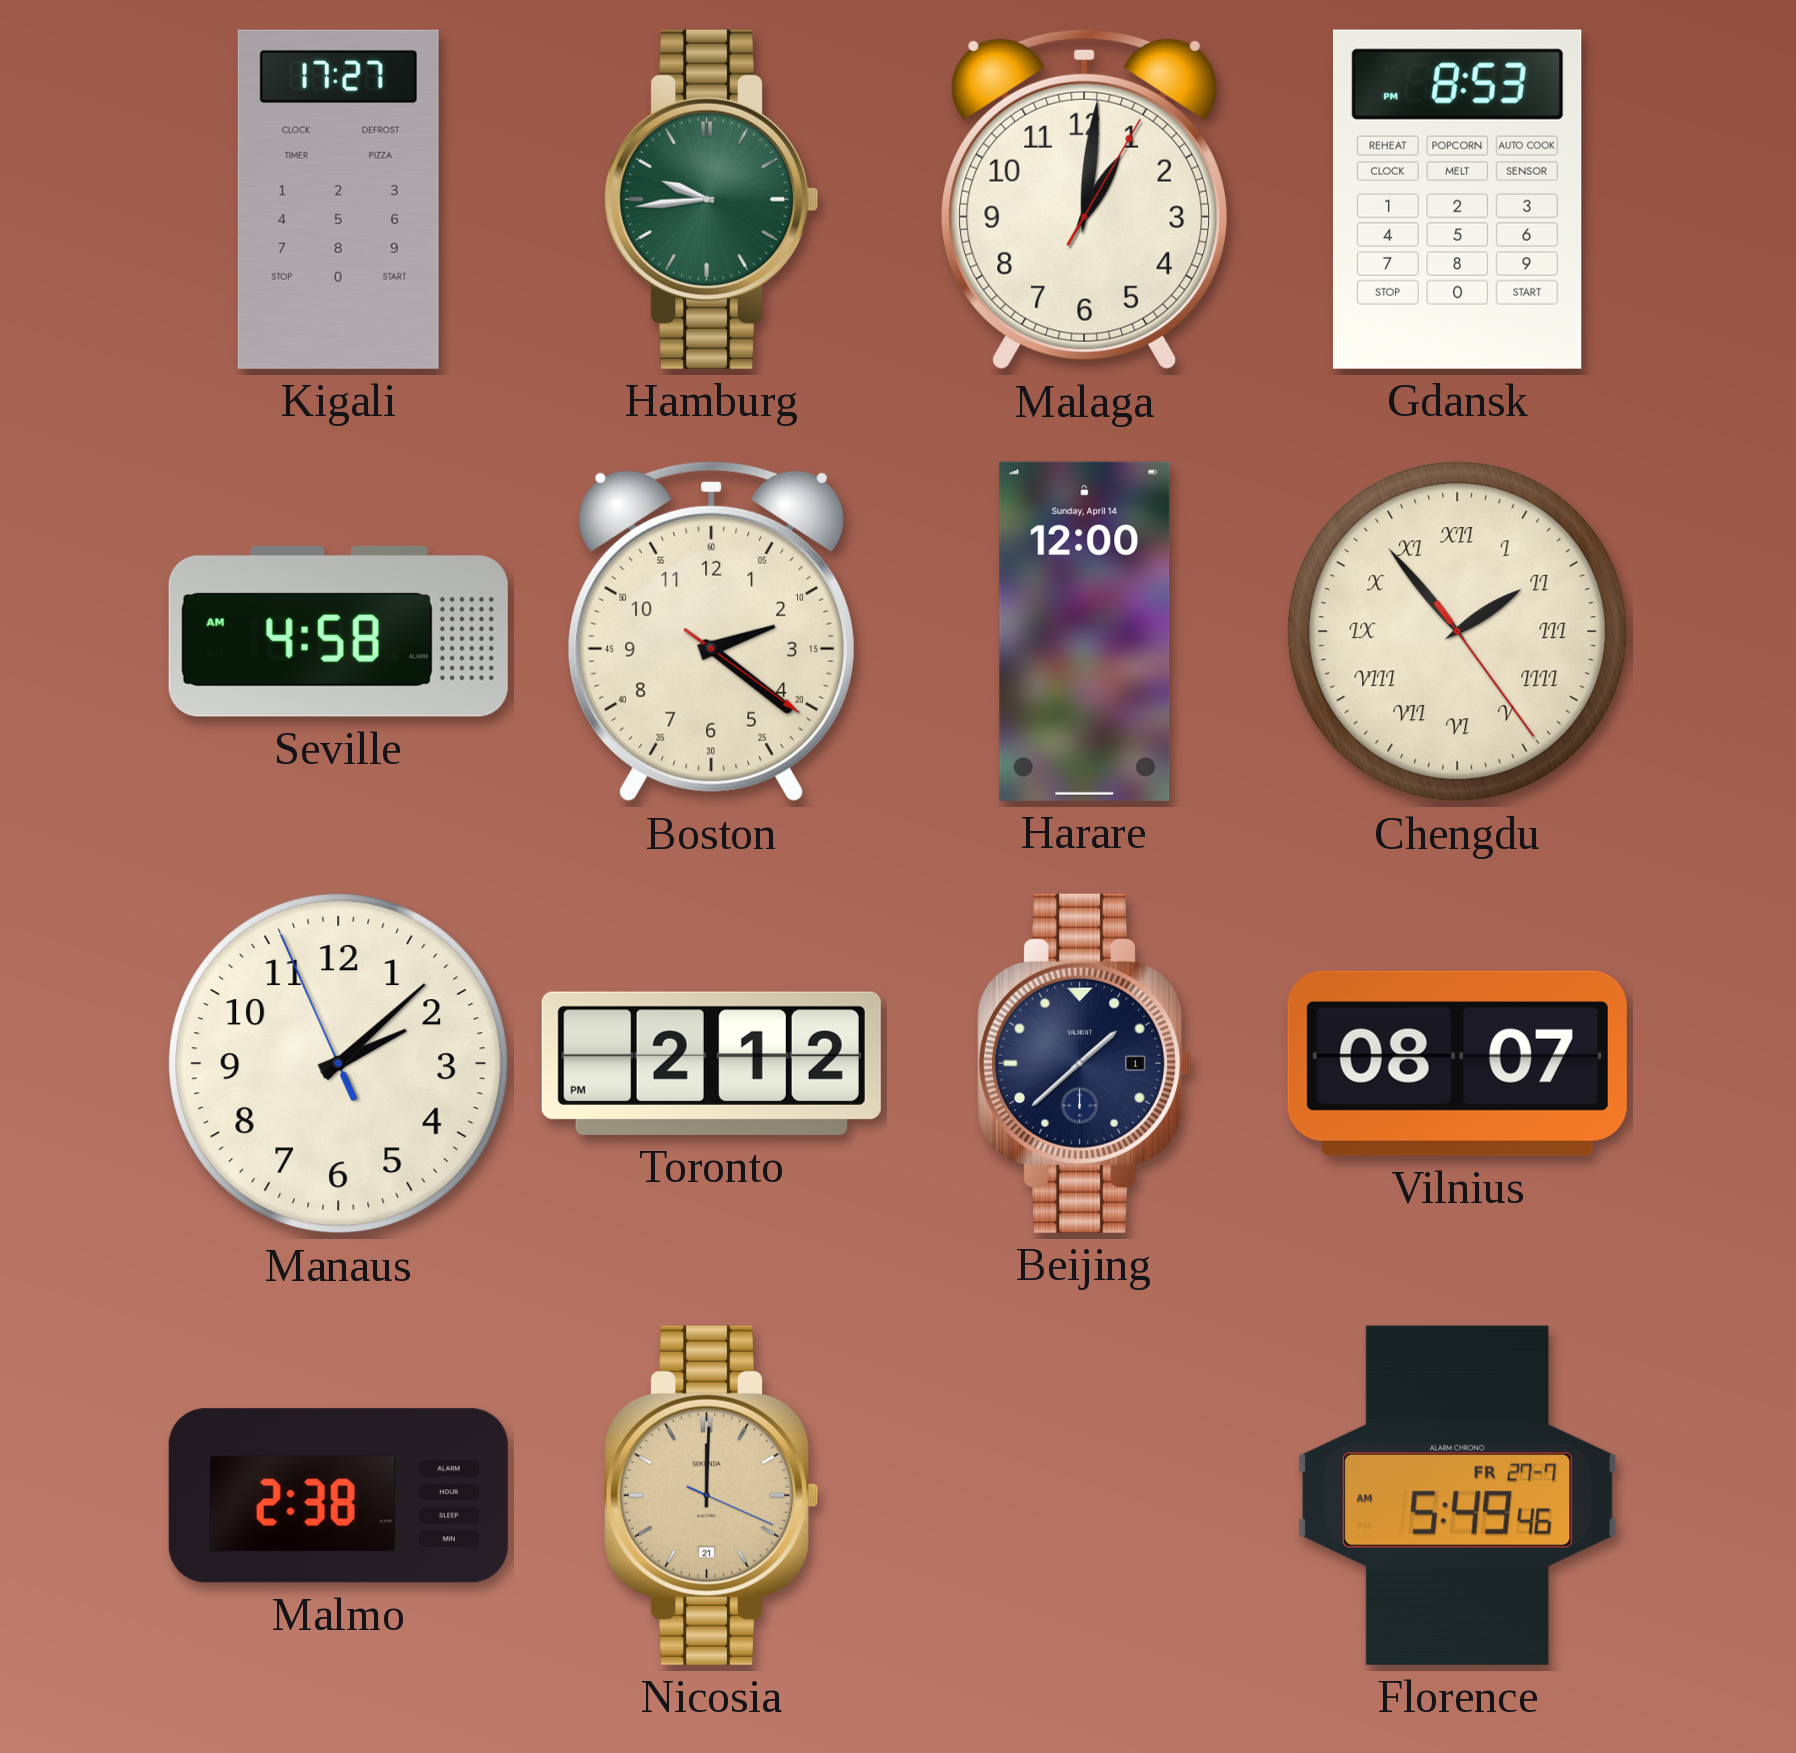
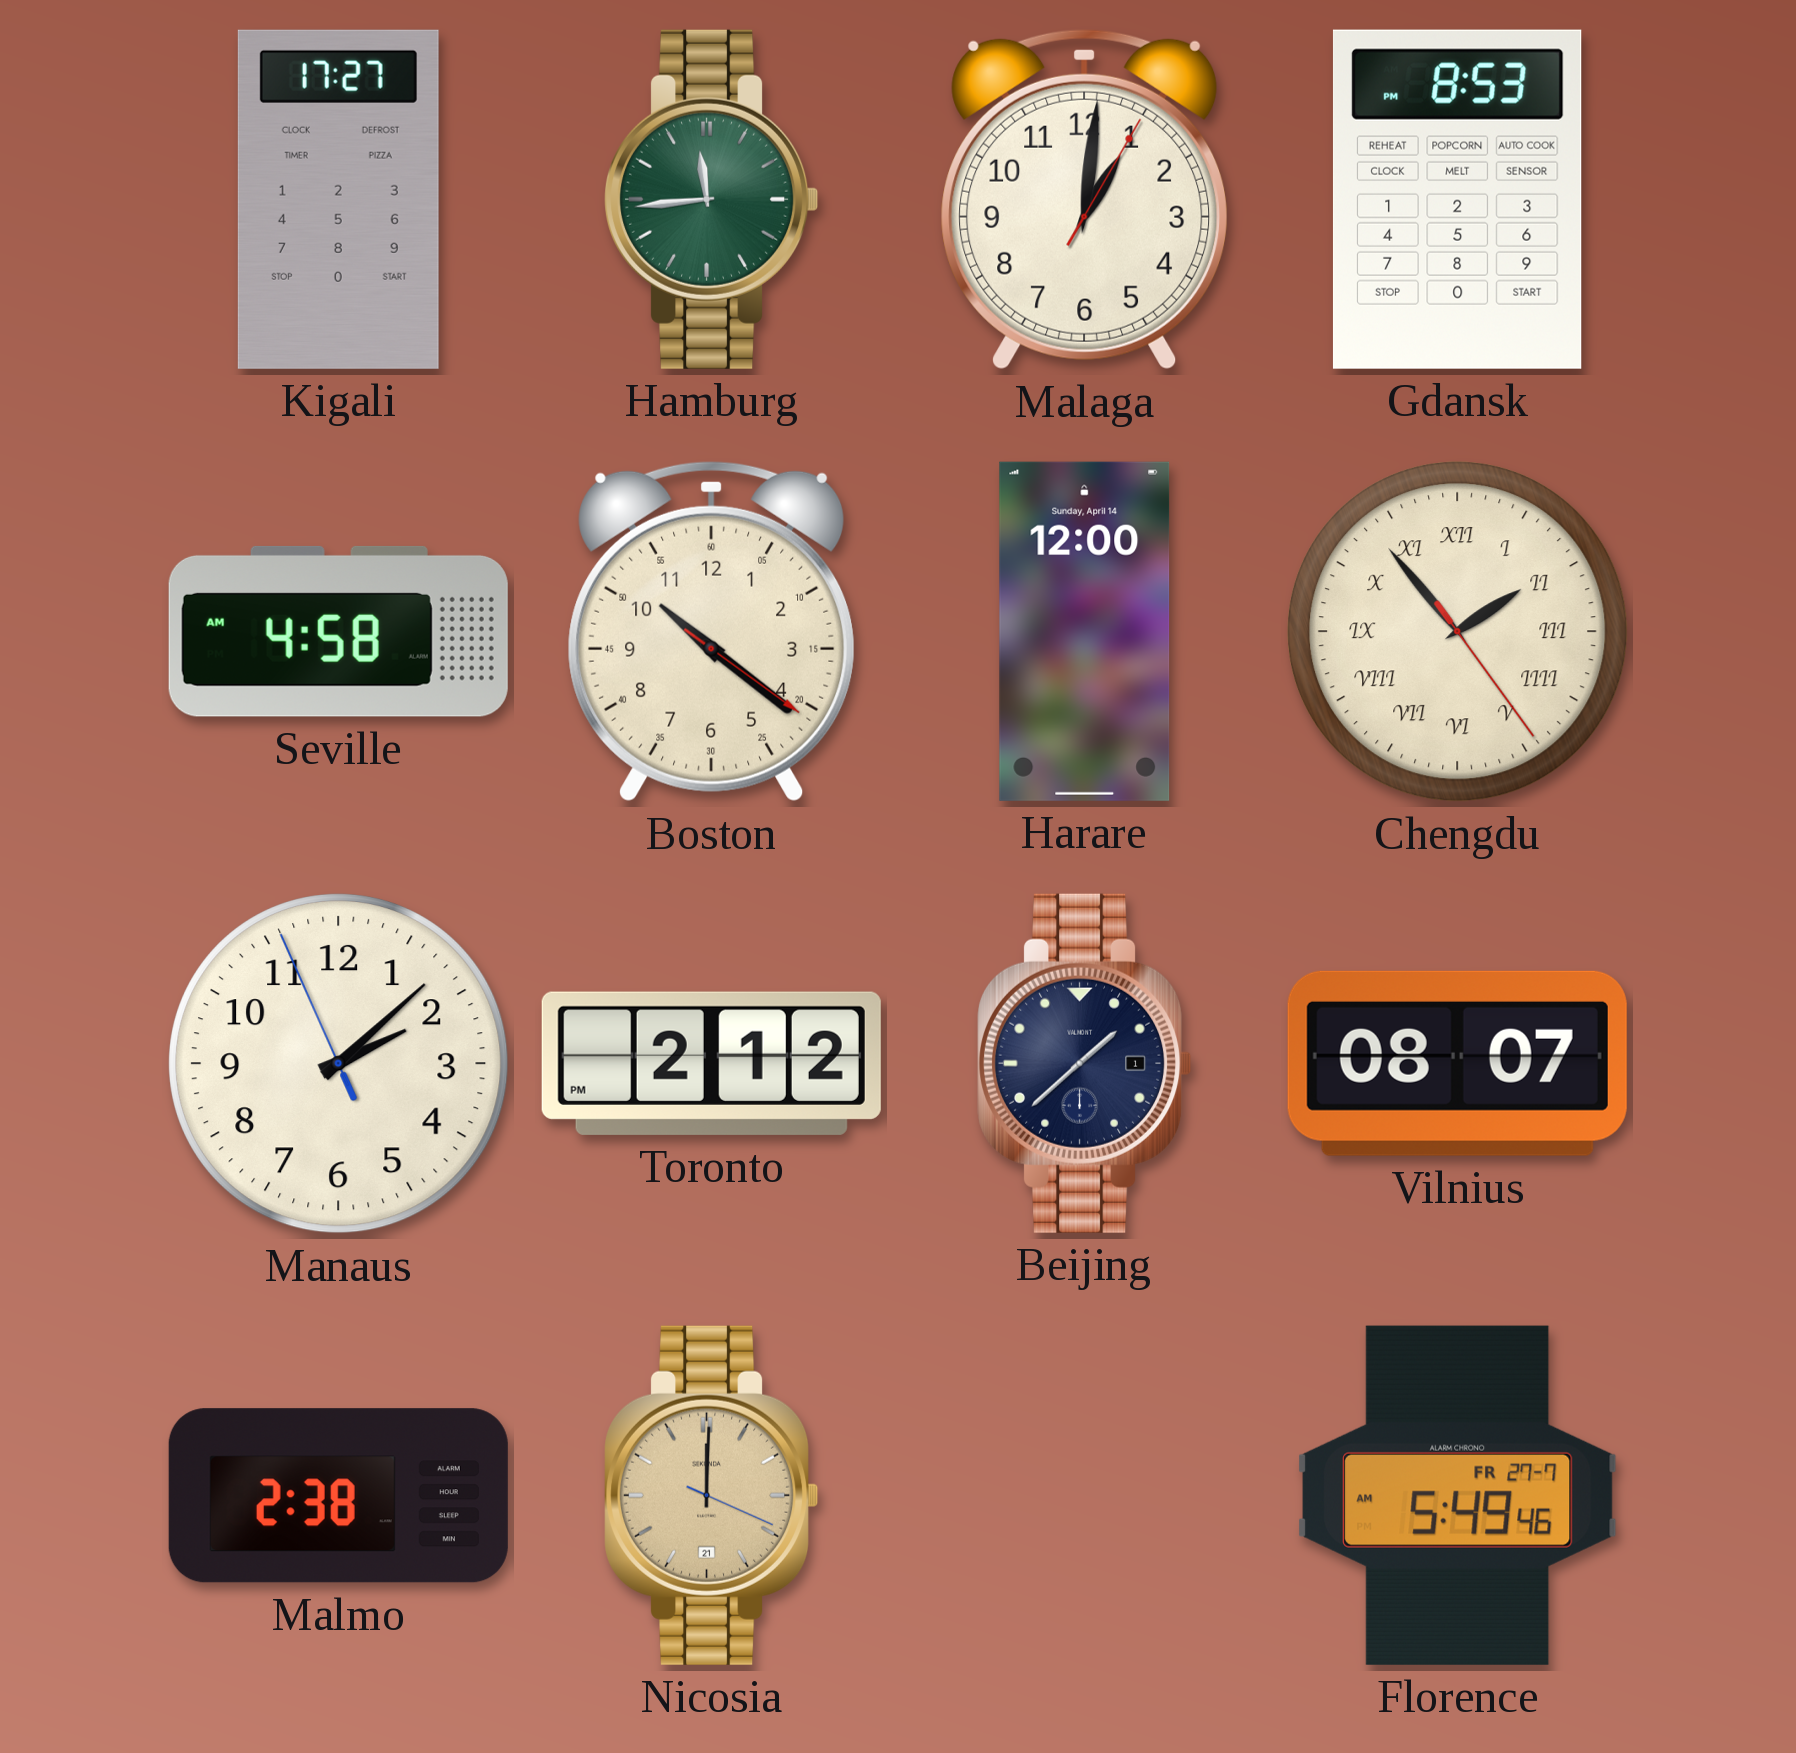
Hamburg: 9:44 -> 11:44 (712, 199)
Boston: 2:21 -> 10:21 (712, 631)
